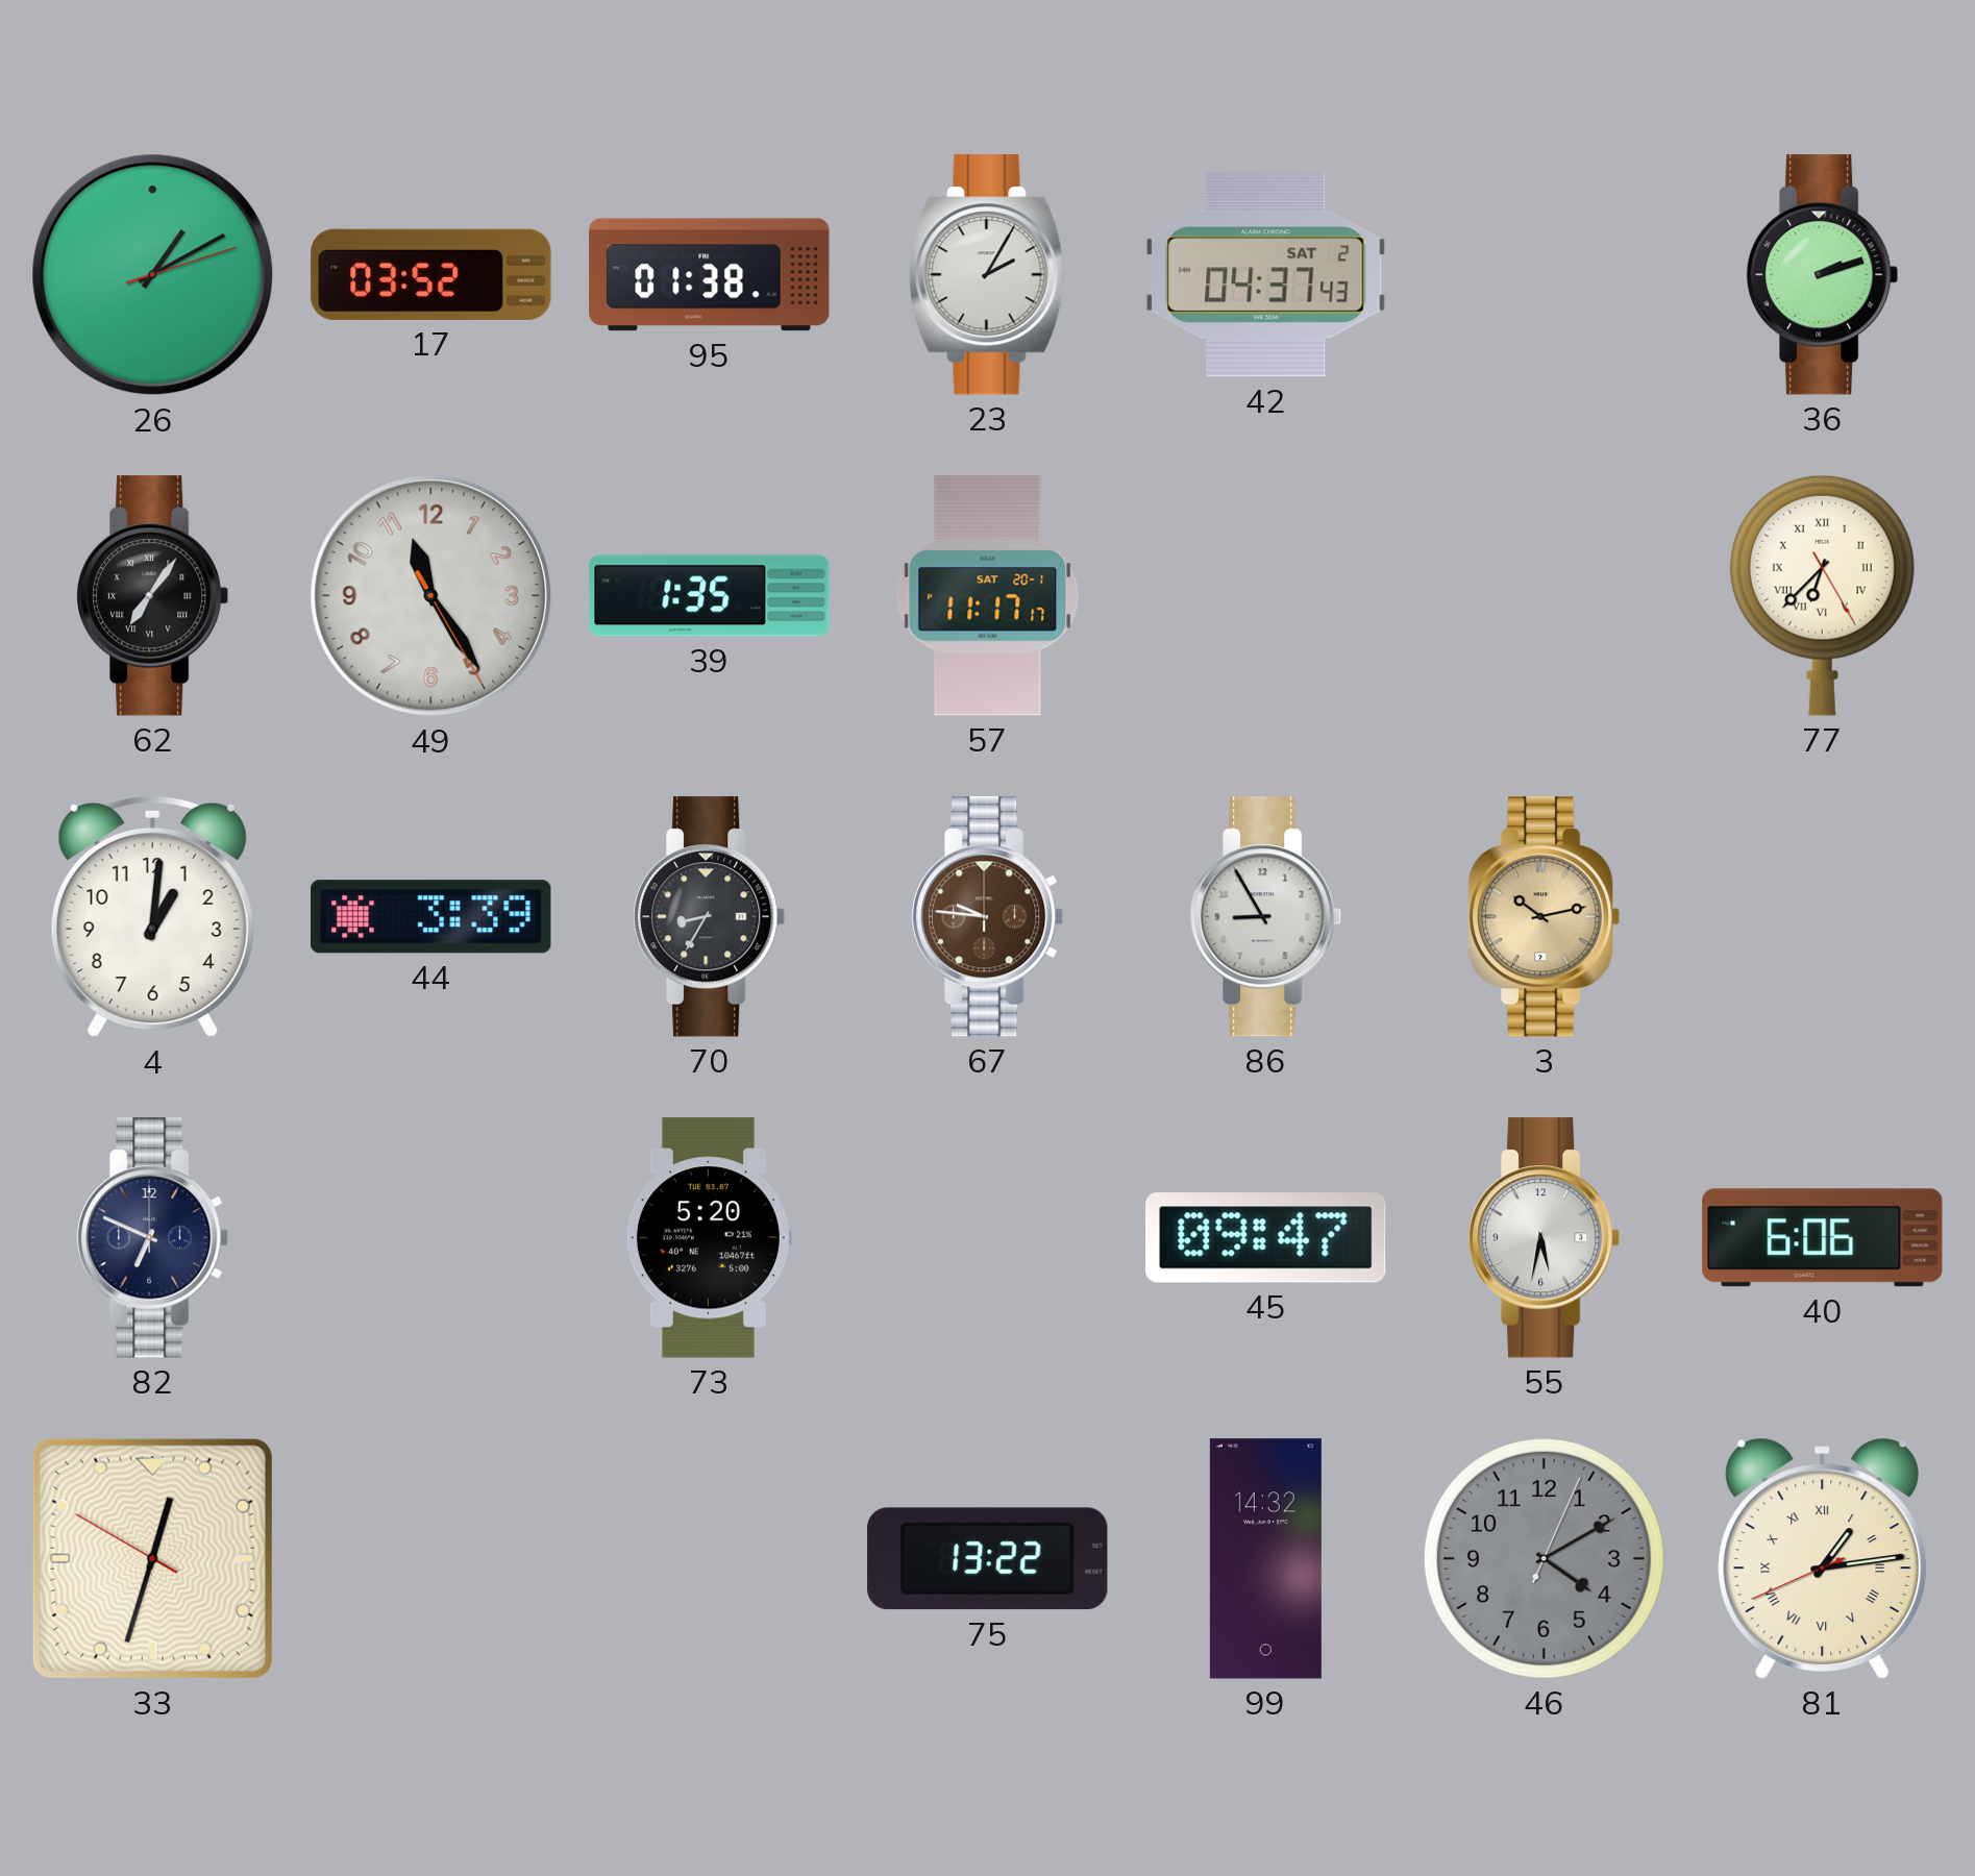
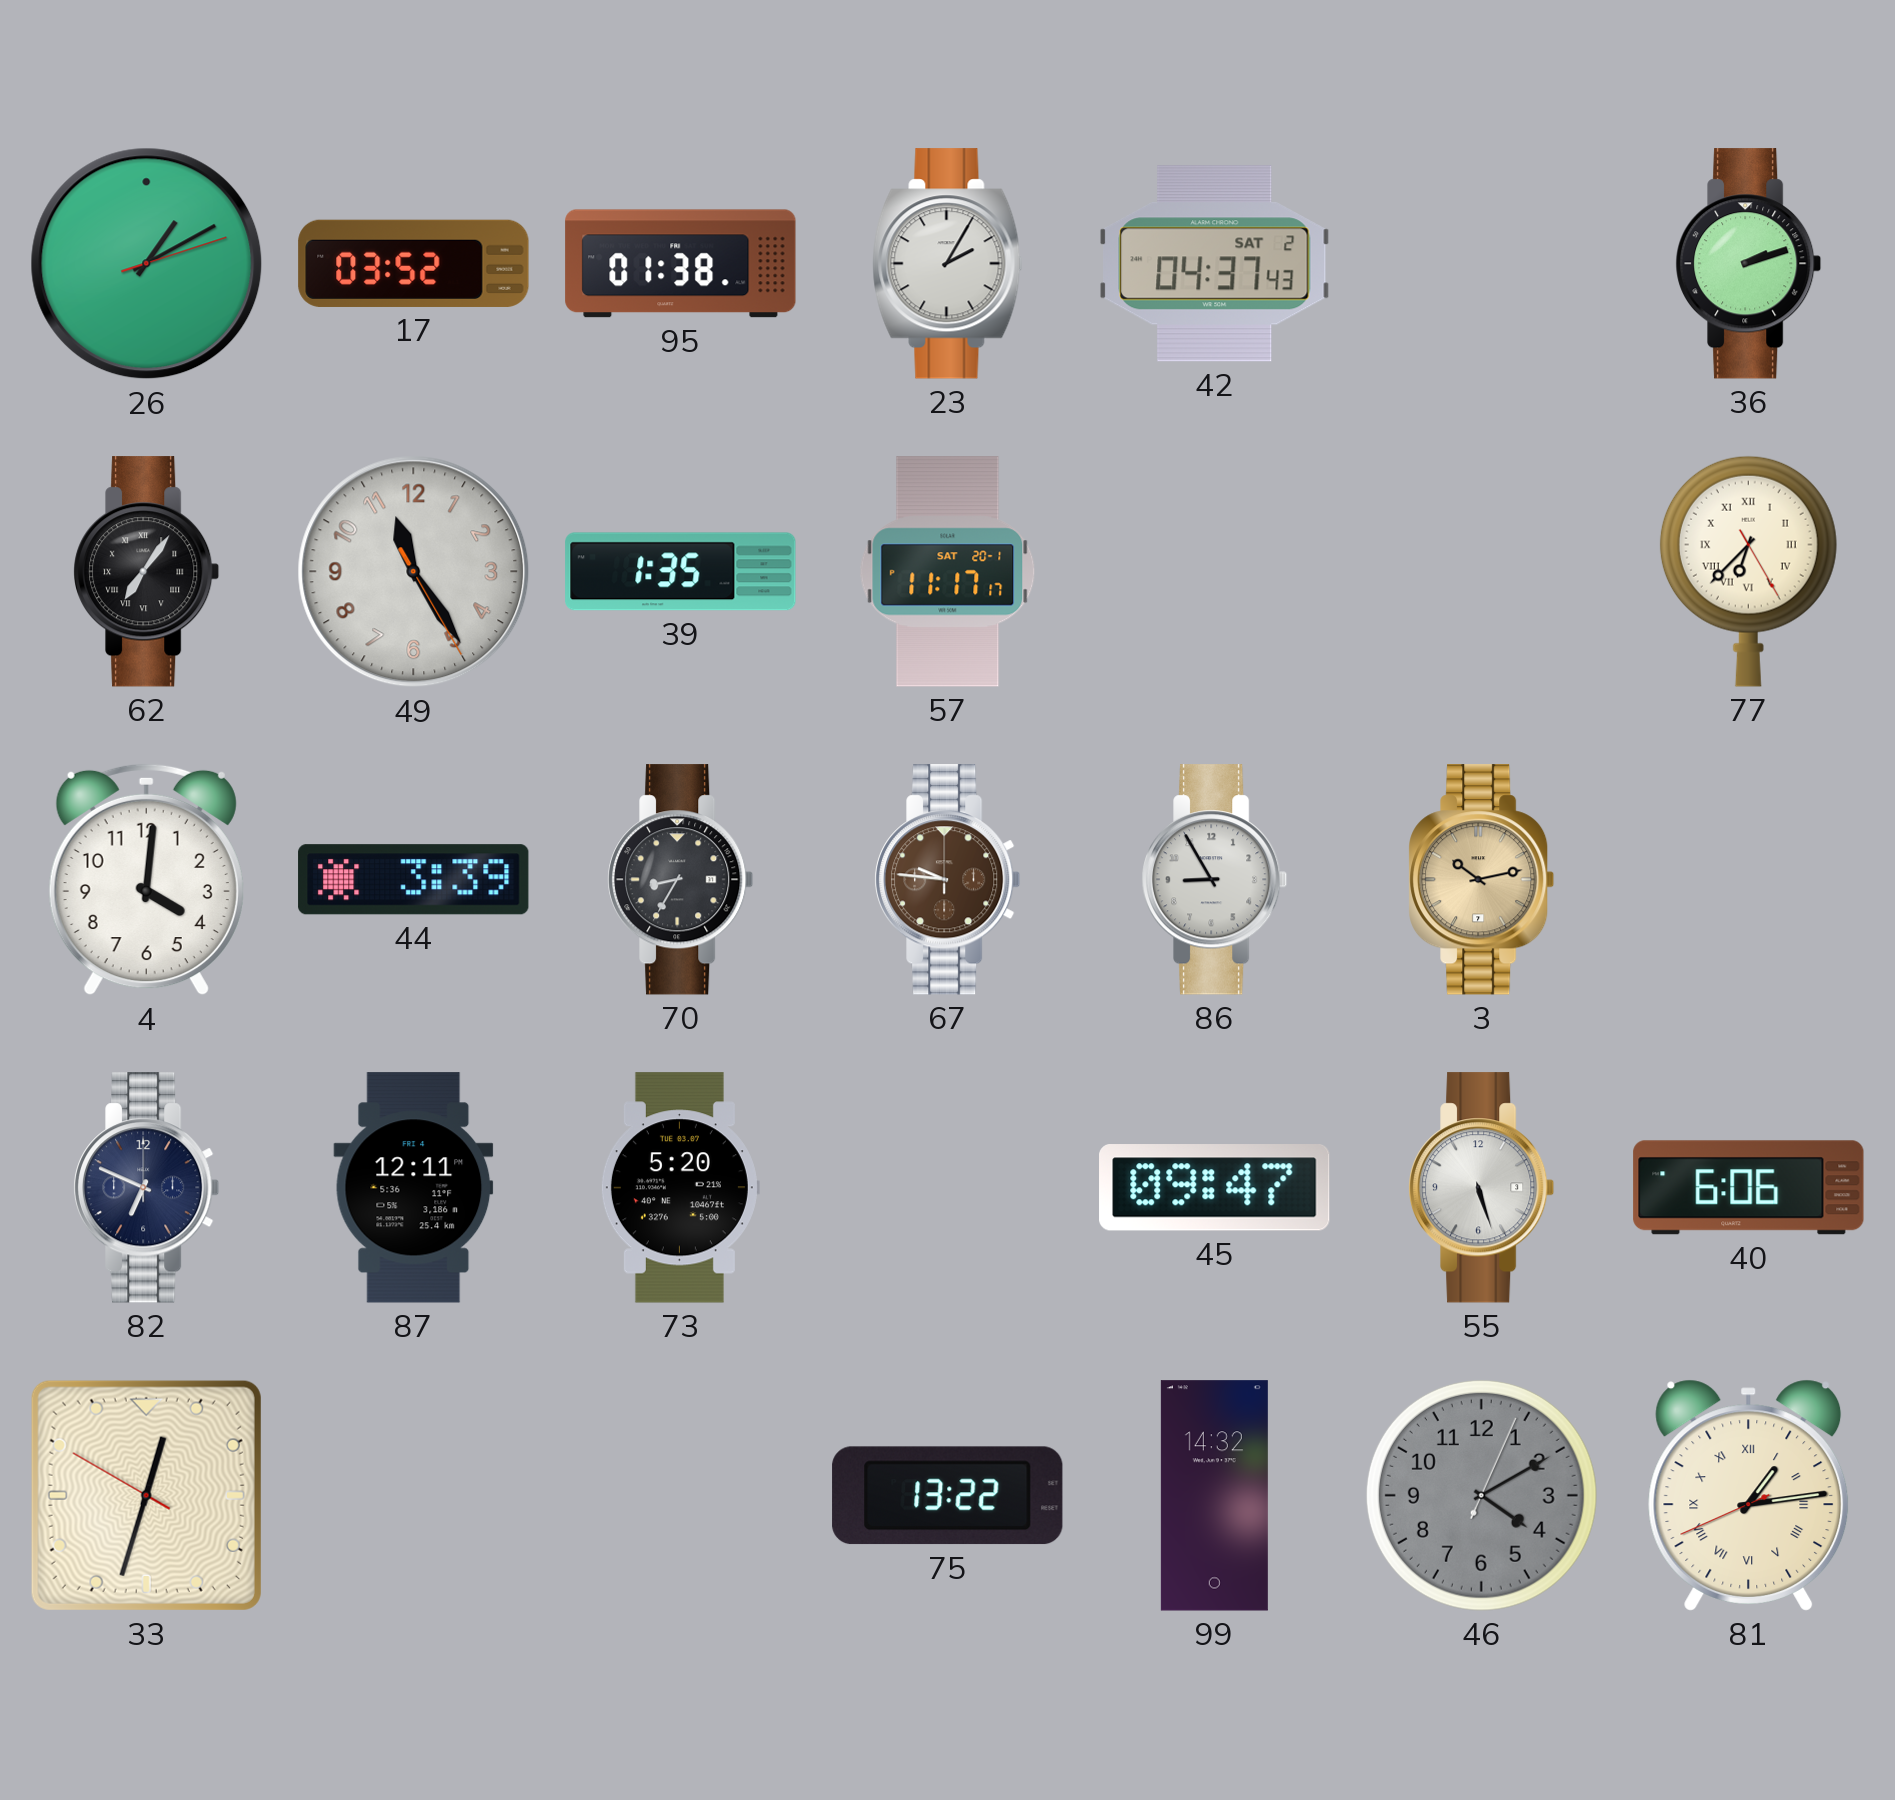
4: 1:01 -> 4:01 (146, 880)
87: none -> 12:11 (414, 1188)
55: 5:32 -> 5:27 (1482, 1188)
